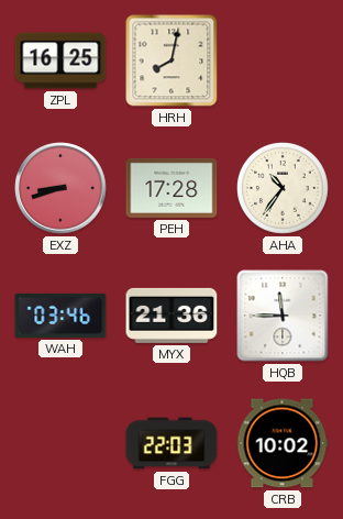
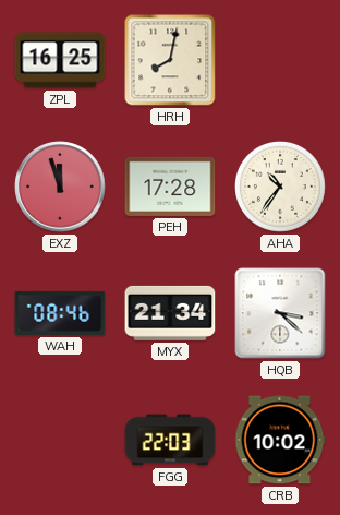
EXZ: 8:42 -> 11:57 (60, 187)
WAH: 03:46 -> 08:46 (60, 313)
MYX: 21:36 -> 21:34 (170, 313)
HQB: 11:45 -> 3:22 (280, 313)
